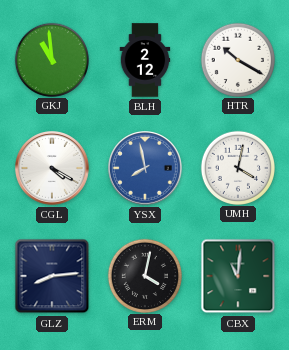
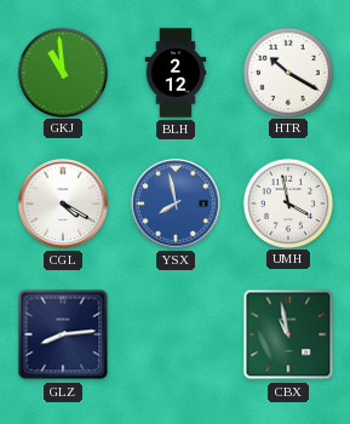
UMH: 4:02 -> 3:58 (287, 202)
ERM: 4:02 -> none (144, 275)
CBX: 11:01 -> 10:58 (288, 334)
